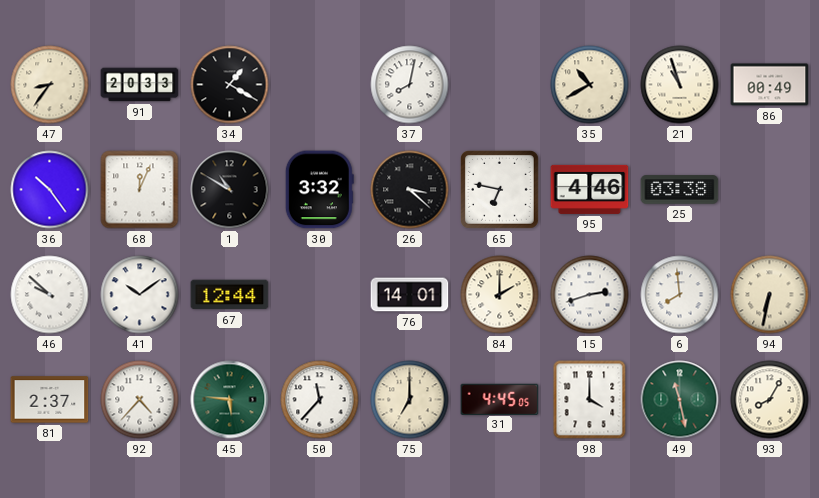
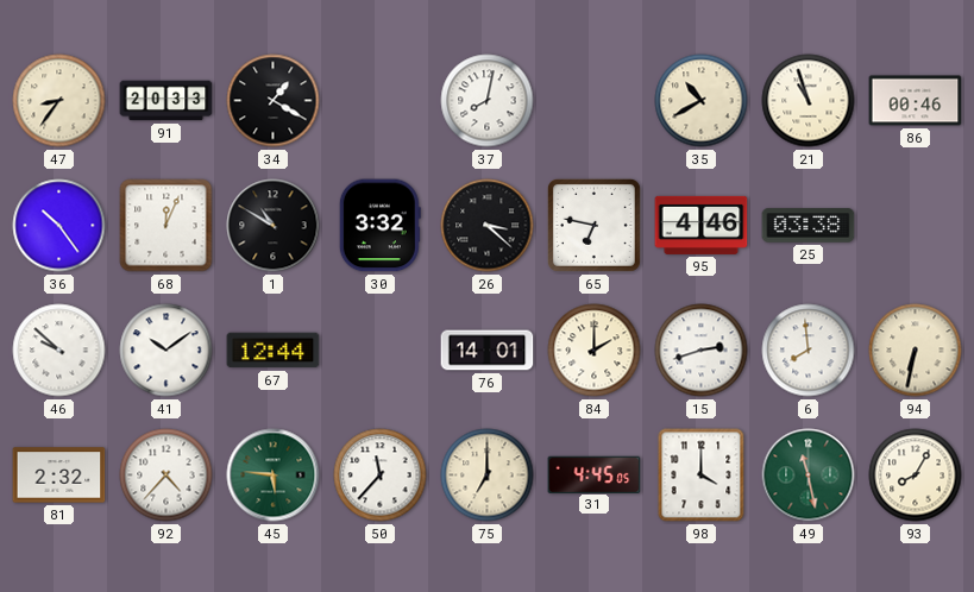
86: 00:49 -> 00:46 (916, 101)
81: 2:37 -> 2:32 (59, 476)
